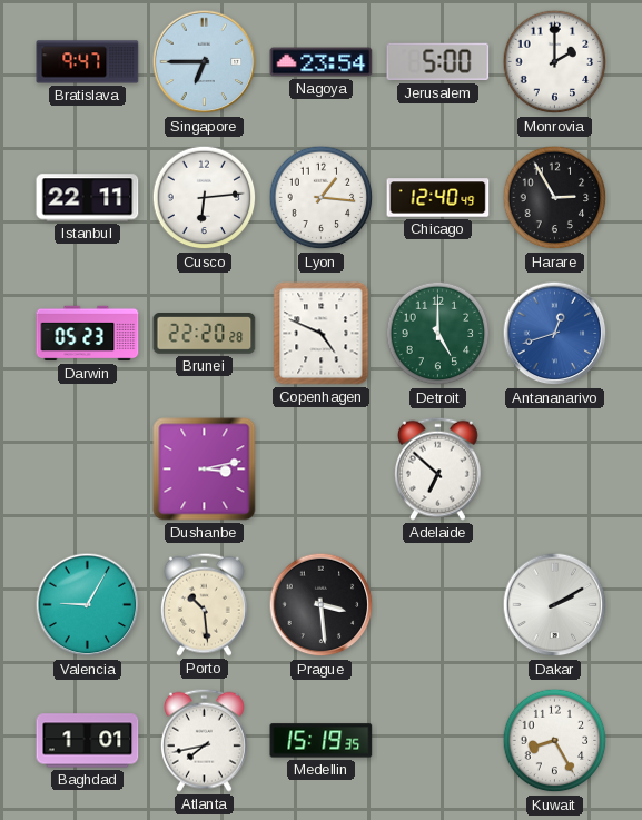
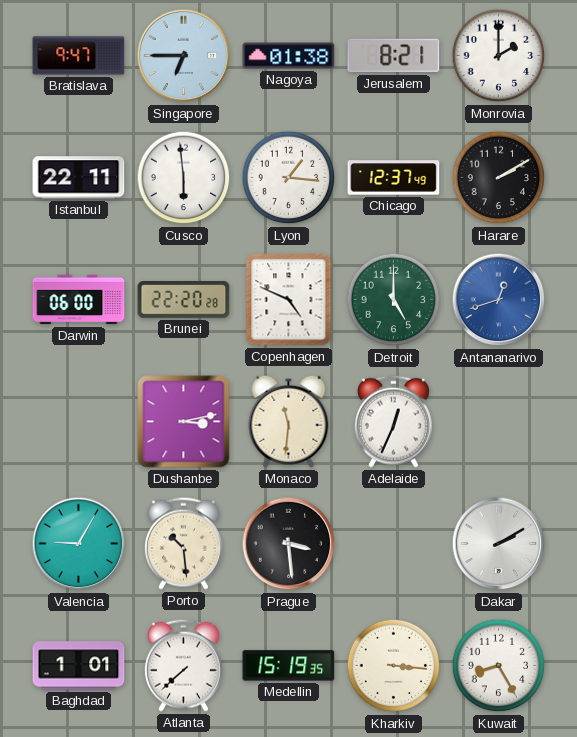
Nagoya: 23:54 -> 01:38 (289, 56)
Jerusalem: 5:00 -> 8:21 (394, 56)
Cusco: 6:14 -> 5:59 (184, 178)
Chicago: 12:40 -> 12:37 (394, 178)
Harare: 2:55 -> 2:10 (499, 178)
Darwin: 05:23 -> 06:00 (79, 300)
Monaco: none -> 11:31 (289, 421)
Adelaide: 6:52 -> 12:34 (393, 421)
Atlanta: 7:43 -> 7:38 (183, 665)
Kharkiv: none -> 3:16 (394, 666)
